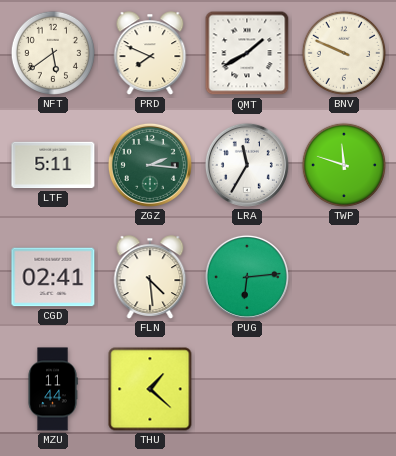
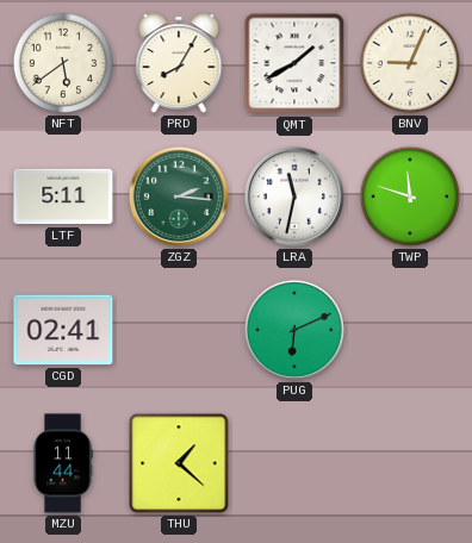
PRD: 7:49 -> 8:05 (179, 63)
BNV: 9:49 -> 9:04 (410, 63)
LRA: 11:35 -> 11:32 (294, 196)
FLN: 4:29 -> none (150, 277)
PUG: 6:14 -> 6:11 (294, 330)
